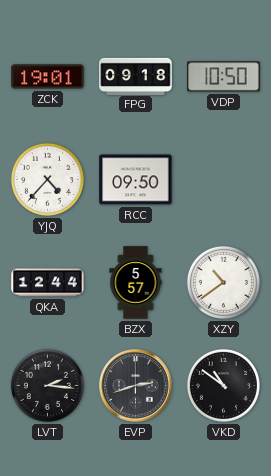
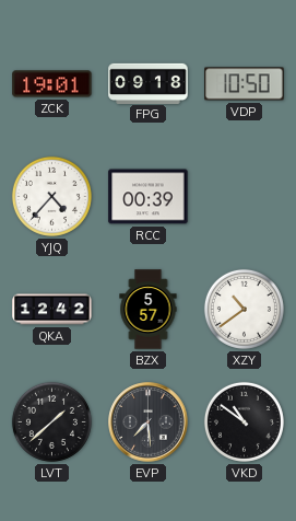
RCC: 09:50 -> 00:39 (149, 197)
QKA: 12:44 -> 12:42 (52, 310)
LVT: 2:16 -> 1:38 (51, 421)
EVP: 2:42 -> 7:29 (149, 422)
